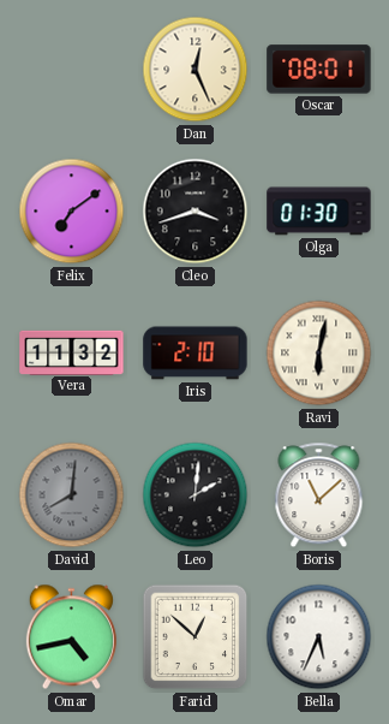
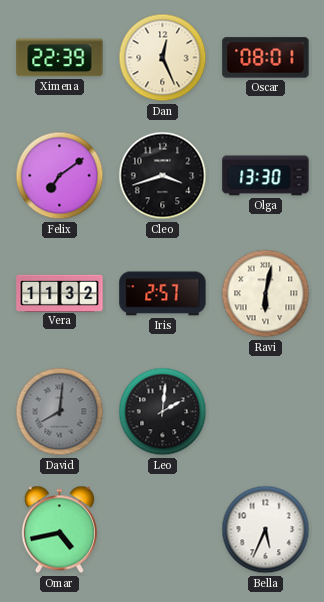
Ximena: none -> 22:39 (60, 58)
Olga: 01:30 -> 13:30 (266, 176)
Iris: 2:10 -> 2:57 (163, 294)
Boris: 11:08 -> none (319, 495)
Farid: 12:52 -> none (196, 637)
